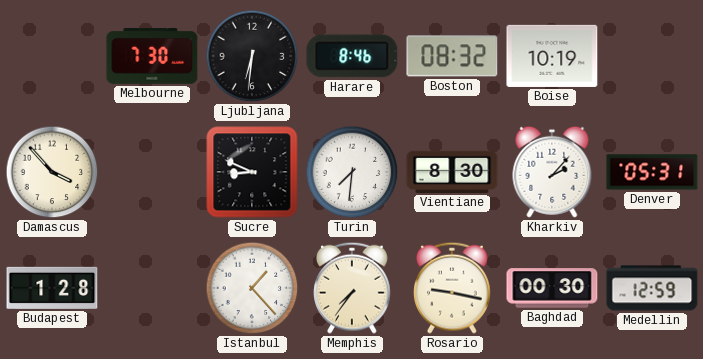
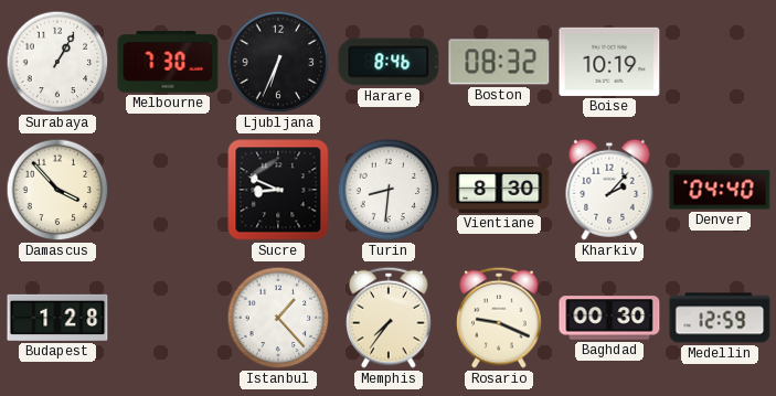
Surabaya: none -> 1:05 (57, 62)
Ljubljana: 6:31 -> 6:34 (278, 62)
Turin: 7:31 -> 8:31 (389, 190)
Denver: 05:31 -> 04:40 (720, 190)
Rosario: 9:17 -> 9:19 (500, 318)
